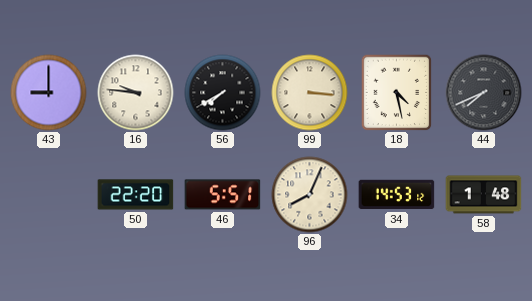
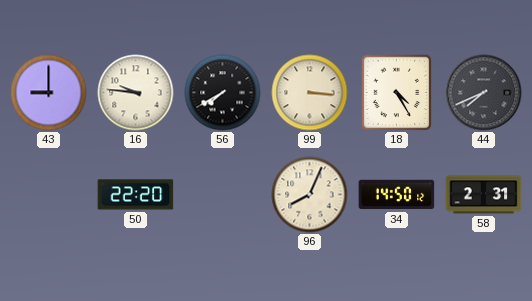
18: 4:28 -> 4:25 (397, 92)
46: 5:51 -> none (223, 195)
34: 14:53 -> 14:50 (397, 195)
58: 1:48 -> 2:31 (484, 195)
